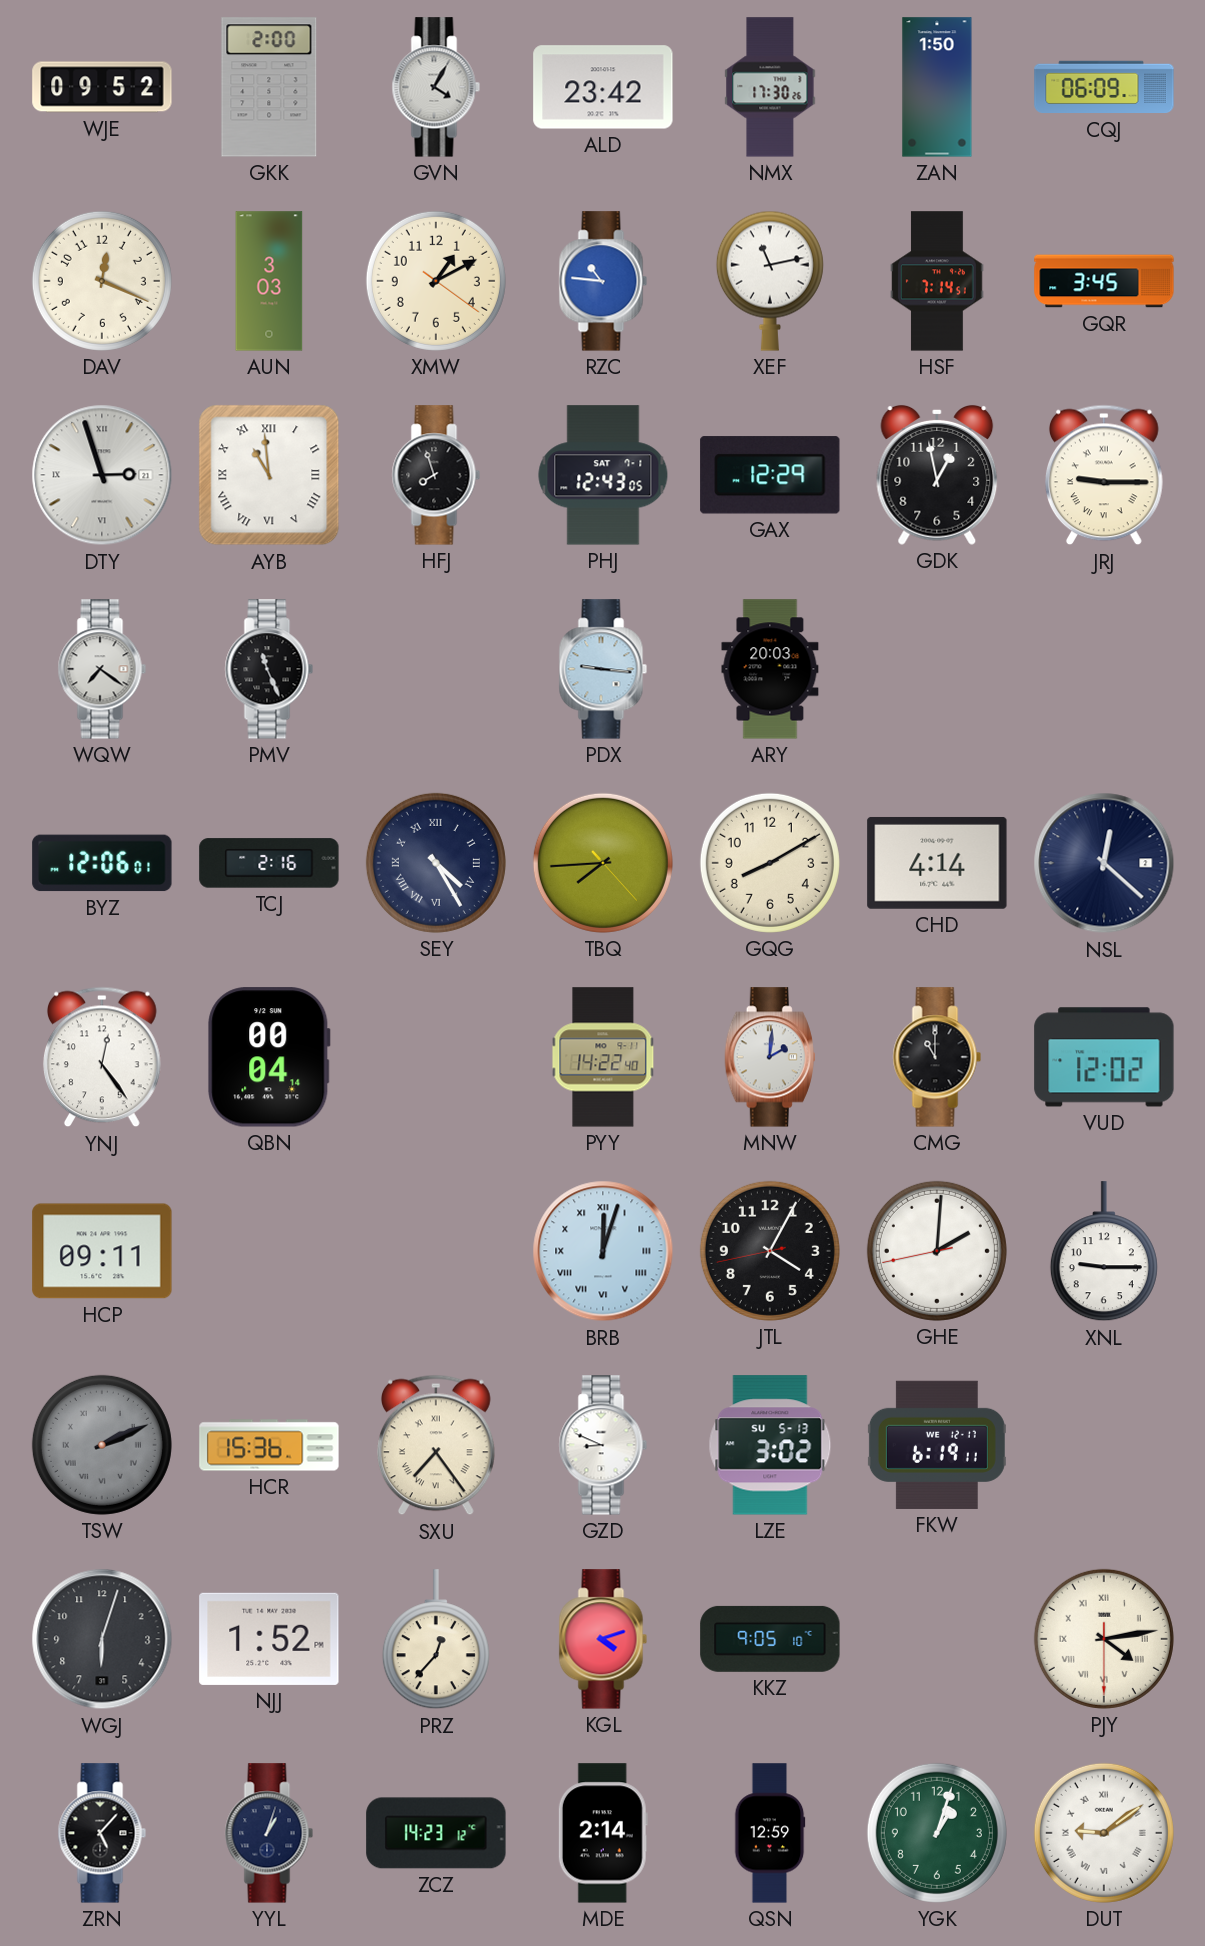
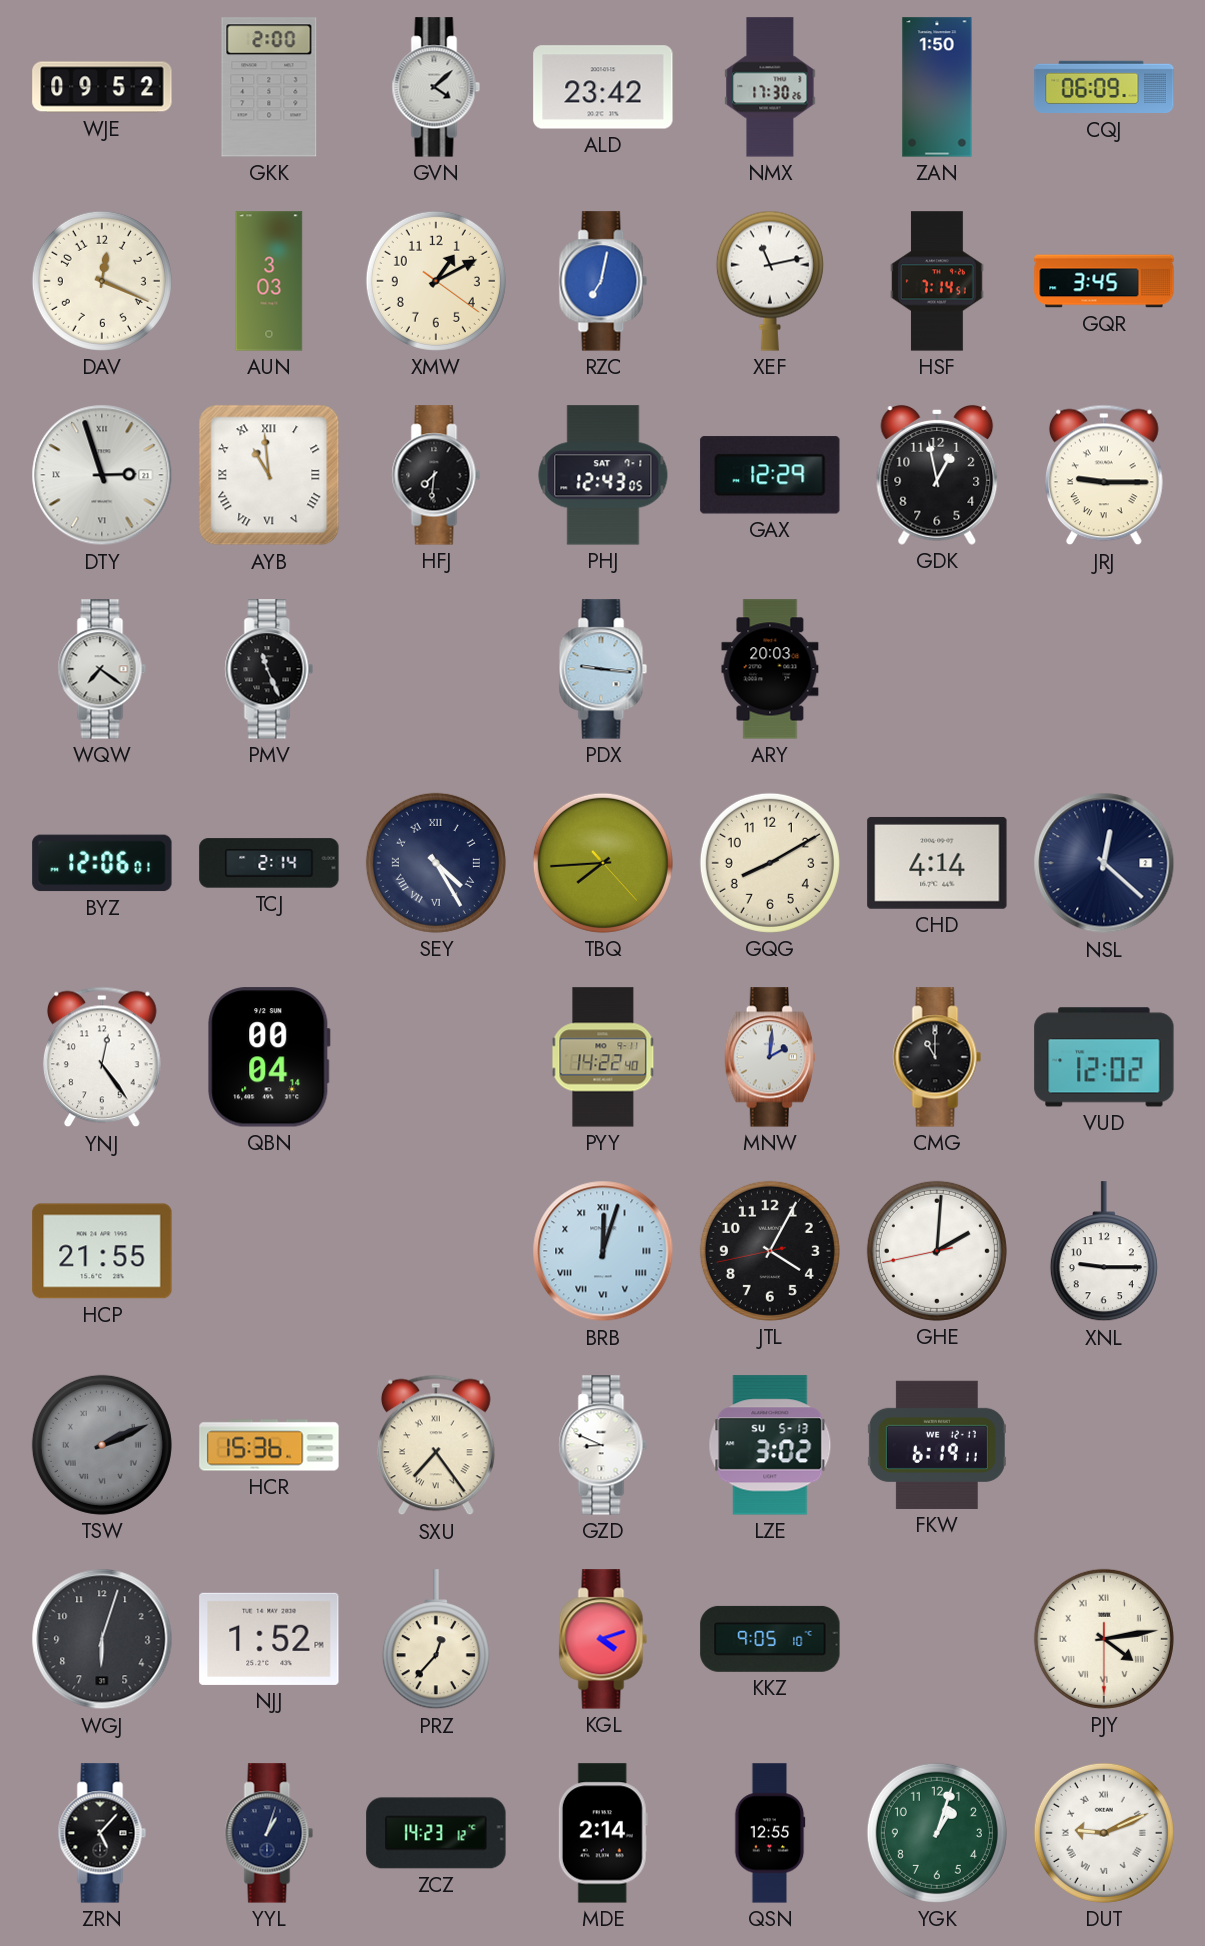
GVN: 4:05 -> 4:08 (436, 87)
RZC: 10:46 -> 7:02 (603, 281)
HFJ: 7:57 -> 7:31 (436, 475)
TCJ: 2:16 -> 2:14 (269, 863)
HCP: 09:11 -> 21:55 (102, 1251)
QSN: 12:59 -> 12:55 (770, 1833)
DUT: 9:09 -> 9:11 (1104, 1833)
